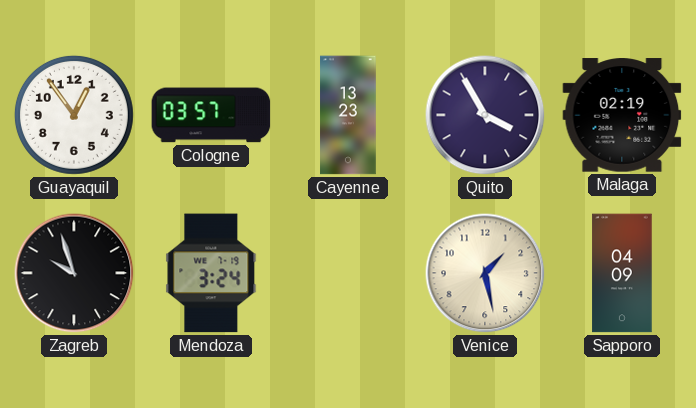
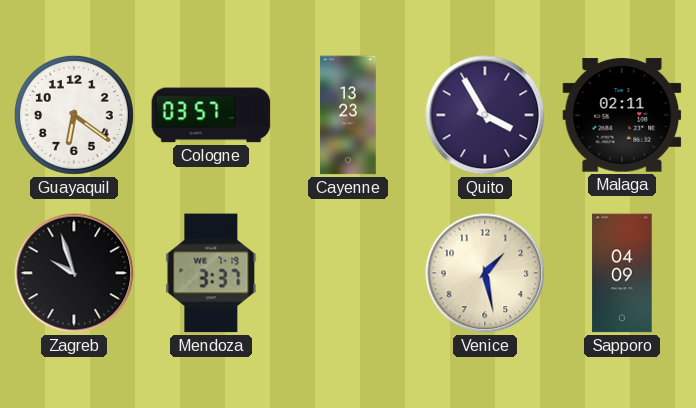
Guayaquil: 12:54 -> 6:21 (74, 115)
Malaga: 02:19 -> 02:11 (622, 115)
Mendoza: 3:24 -> 3:37 (211, 273)
